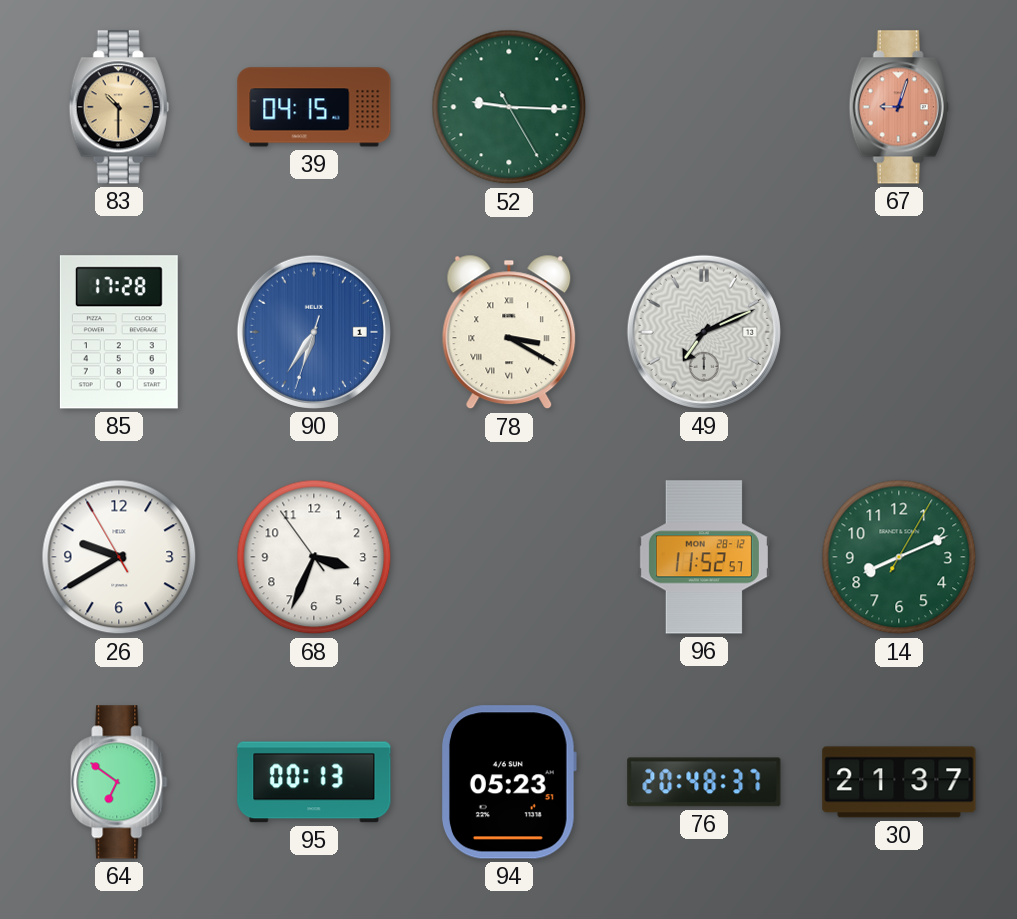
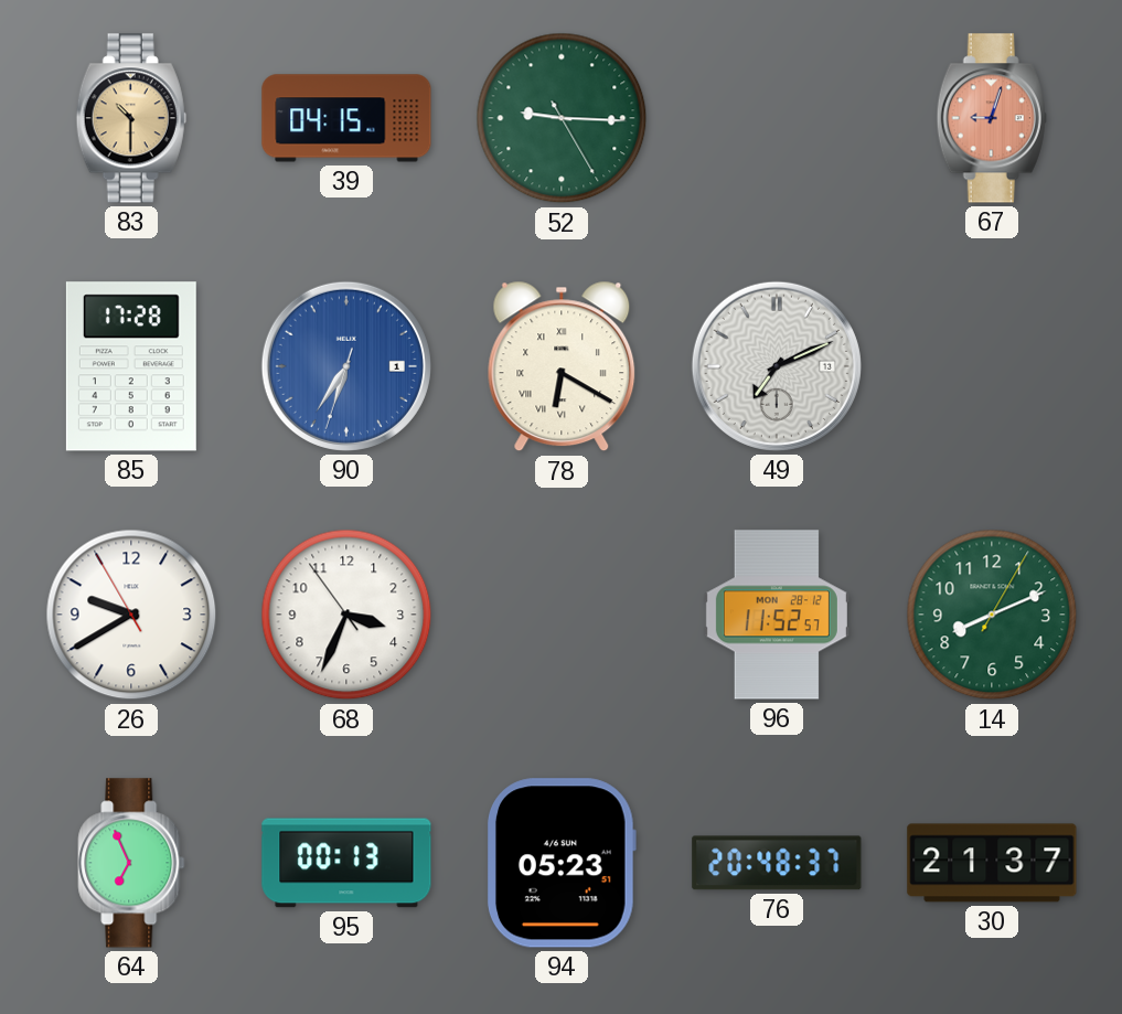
78: 3:20 -> 6:20 (562, 366)
64: 6:51 -> 6:56 (131, 863)
